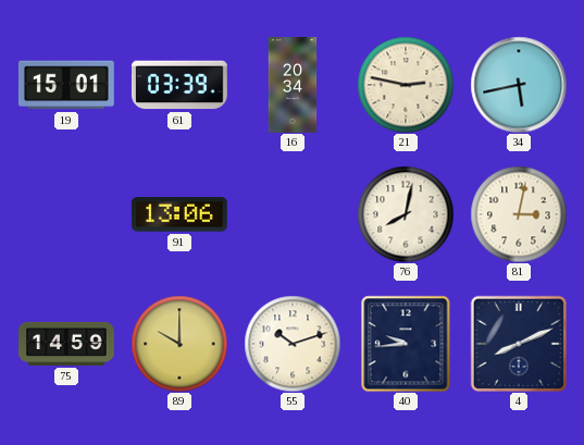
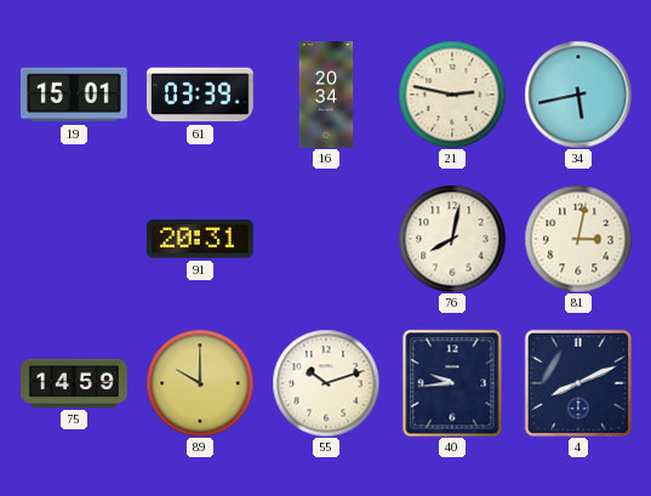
91: 13:06 -> 20:31 (200, 239)
